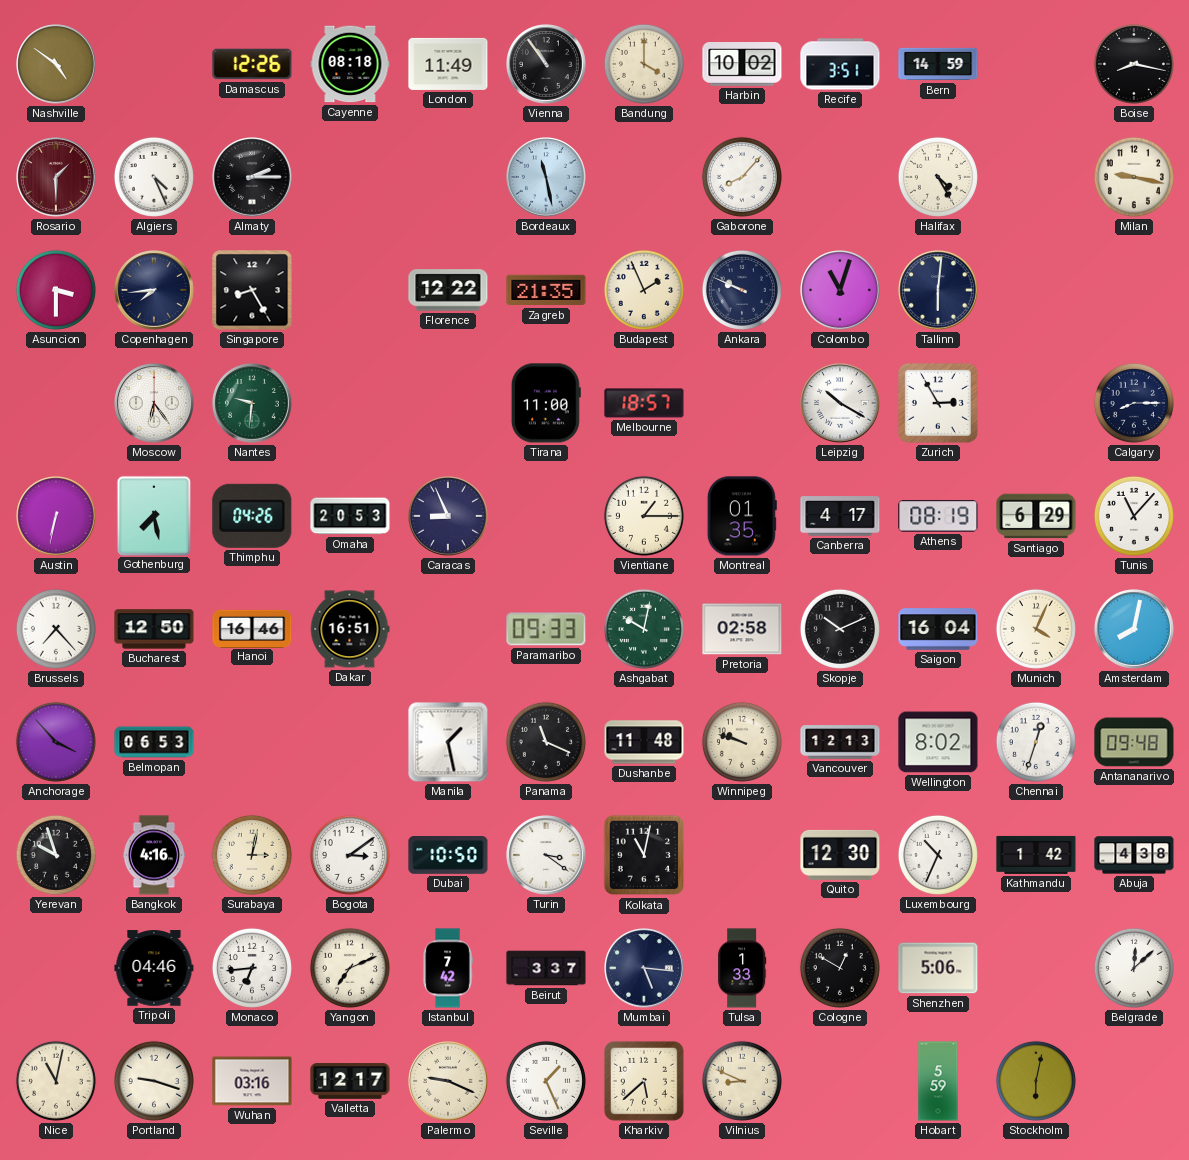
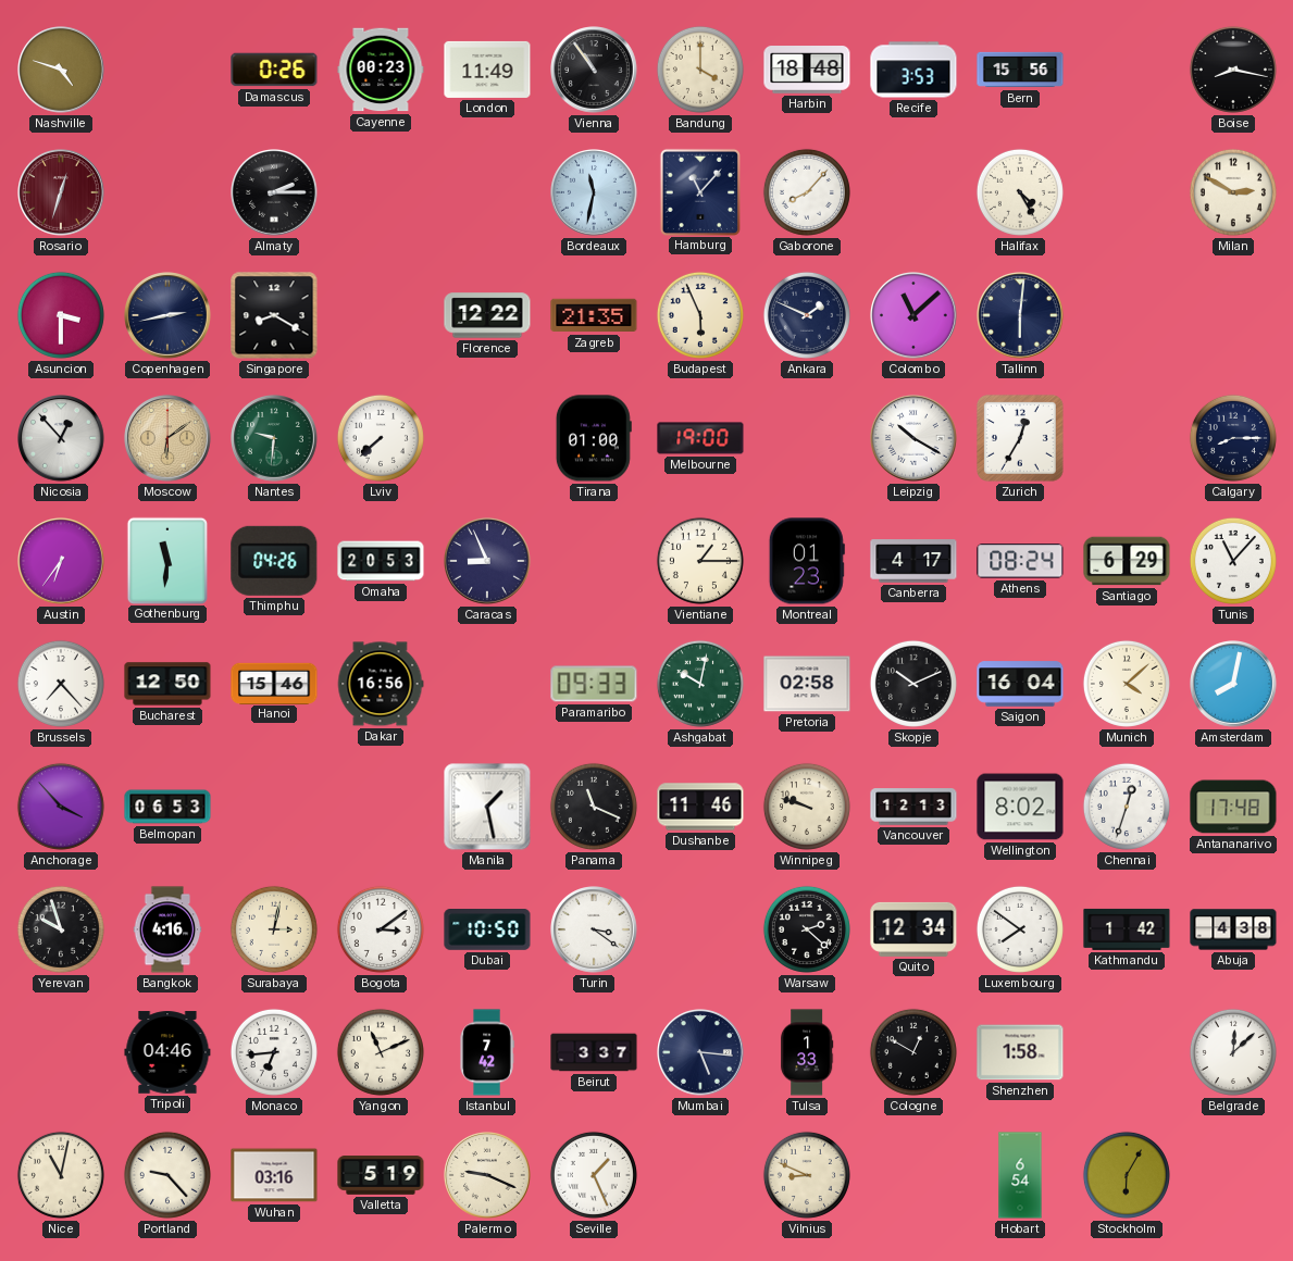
Nashville: 4:51 -> 4:48 (62, 71)
Damascus: 12:26 -> 0:26 (274, 70)
Cayenne: 08:18 -> 00:23 (381, 70)
Harbin: 10:02 -> 18:48 (807, 71)
Recife: 3:51 -> 3:53 (913, 70)
Bern: 14:59 -> 15:56 (1020, 70)
Rosario: 1:30 -> 12:33 (62, 193)
Algiers: 4:26 -> none (154, 177)
Bordeaux: 11:28 -> 11:32 (595, 193)
Hamburg: none -> 11:07 (699, 191)
Milan: 9:17 -> 2:50 (1233, 192)
Copenhagen: 7:44 -> 2:43 (169, 316)
Singapore: 8:25 -> 8:20 (274, 315)
Budapest: 1:56 -> 5:56 (700, 315)
Ankara: 9:49 -> 1:49 (807, 315)
Colombo: 11:03 -> 11:08 (915, 316)
Nicosia: none -> 12:53 (62, 439)
Moscow: 6:24 -> 6:09 (169, 439)
Moscow dial: white -> champagne (169, 439)
Lviv: none -> 7:38 (381, 438)
Tirana: 11:00 -> 01:00 (594, 438)
Melbourne: 18:57 -> 19:00 (700, 438)
Zurich: 2:55 -> 12:35 (1020, 438)
Austin: 6:32 -> 6:36 (62, 562)
Gothenburg: 7:28 -> 11:31 (166, 560)
Montreal: 01:35 -> 01:23 (807, 561)
Athens: 08:19 -> 08:24 (1020, 561)
Hanoi: 16:46 -> 15:46 (274, 683)
Dakar: 16:51 -> 16:56 (381, 684)
Munich: 4:04 -> 4:08 (1127, 684)
Dushanbe: 11:48 -> 11:46 (700, 807)
Antananarivo: 09:48 -> 17:48 (1233, 807)
Kolkata: 11:02 -> none (644, 855)
Warsaw: none -> 2:22 (807, 929)
Quito: 12:30 -> 12:34 (913, 929)
Luxembourg: 10:34 -> 7:51 (1020, 929)
Yangon: 7:11 -> 11:11 (381, 1052)
Shenzhen: 5:06 -> 1:58 (1020, 1052)
Portland: 9:18 -> 9:23 (167, 1175)
Valletta: 12:17 -> 5:19 (381, 1175)
Kharkiv: 5:38 -> none (644, 1081)
Hobart: 5:59 -> 6:54 (1020, 1175)
Stockholm: 6:02 -> 6:05 (1127, 1175)
